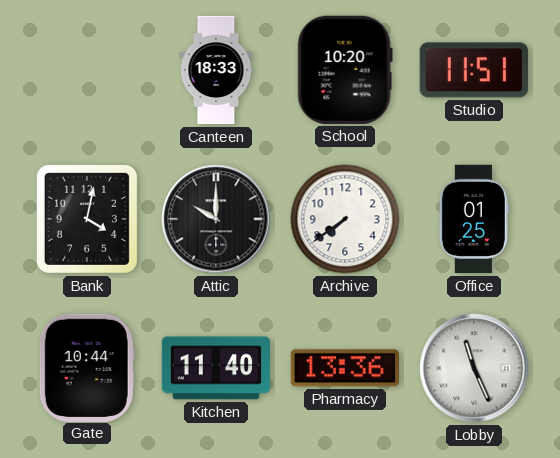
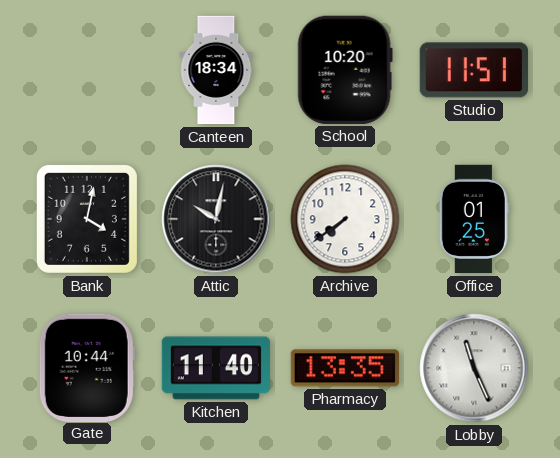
Canteen: 18:33 -> 18:34 (216, 70)
Attic: 10:00 -> 10:02 (216, 219)
Pharmacy: 13:36 -> 13:35 (345, 368)
